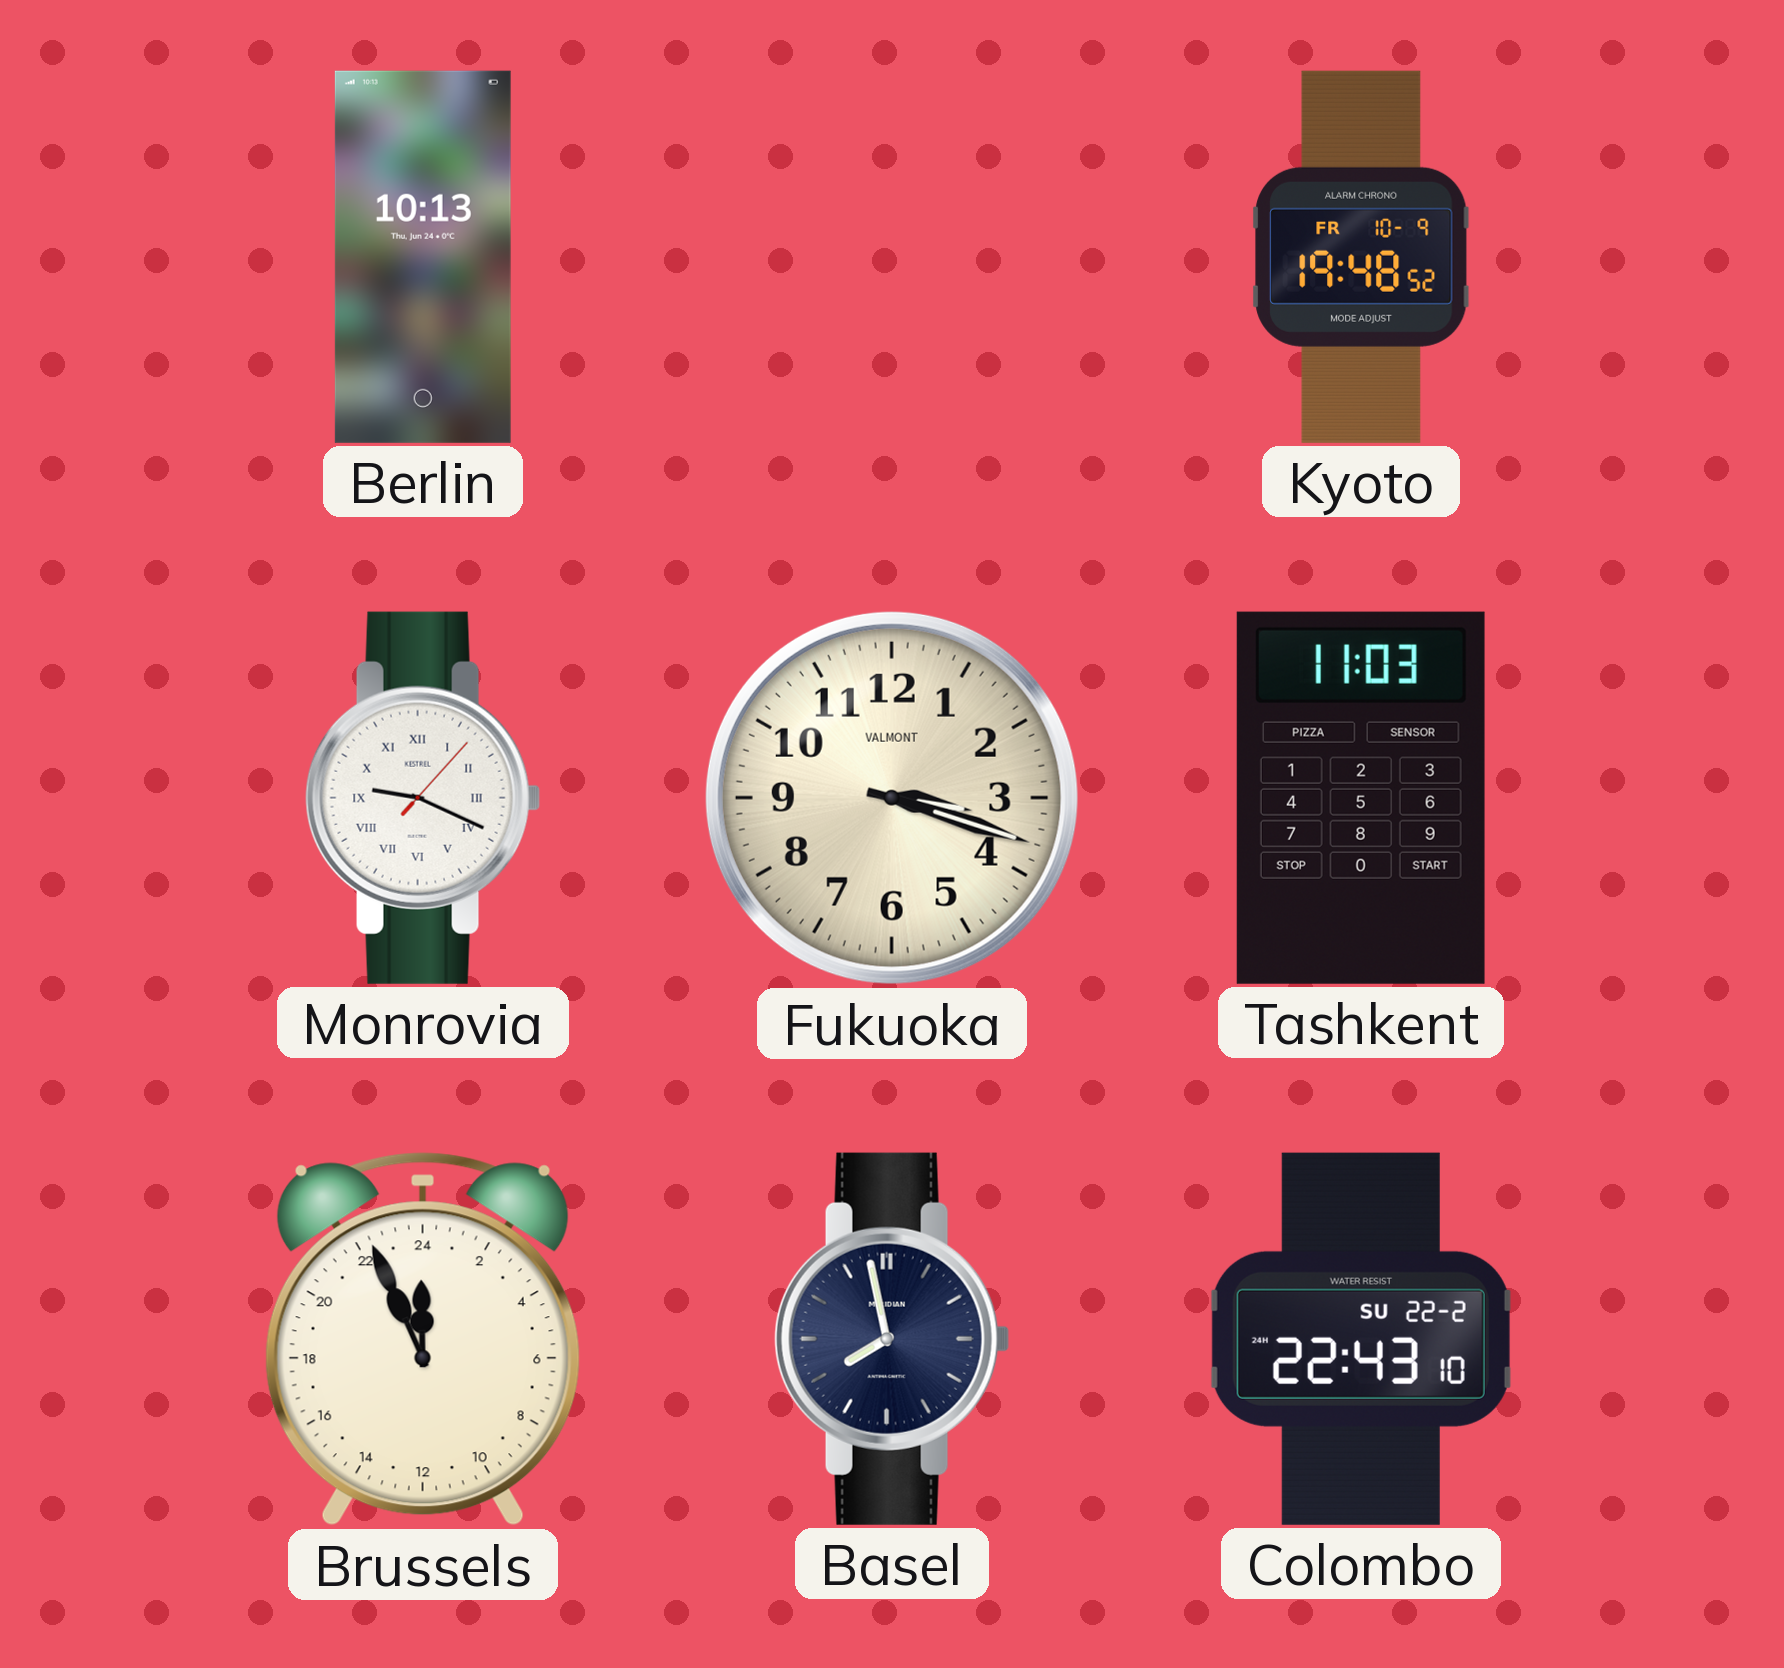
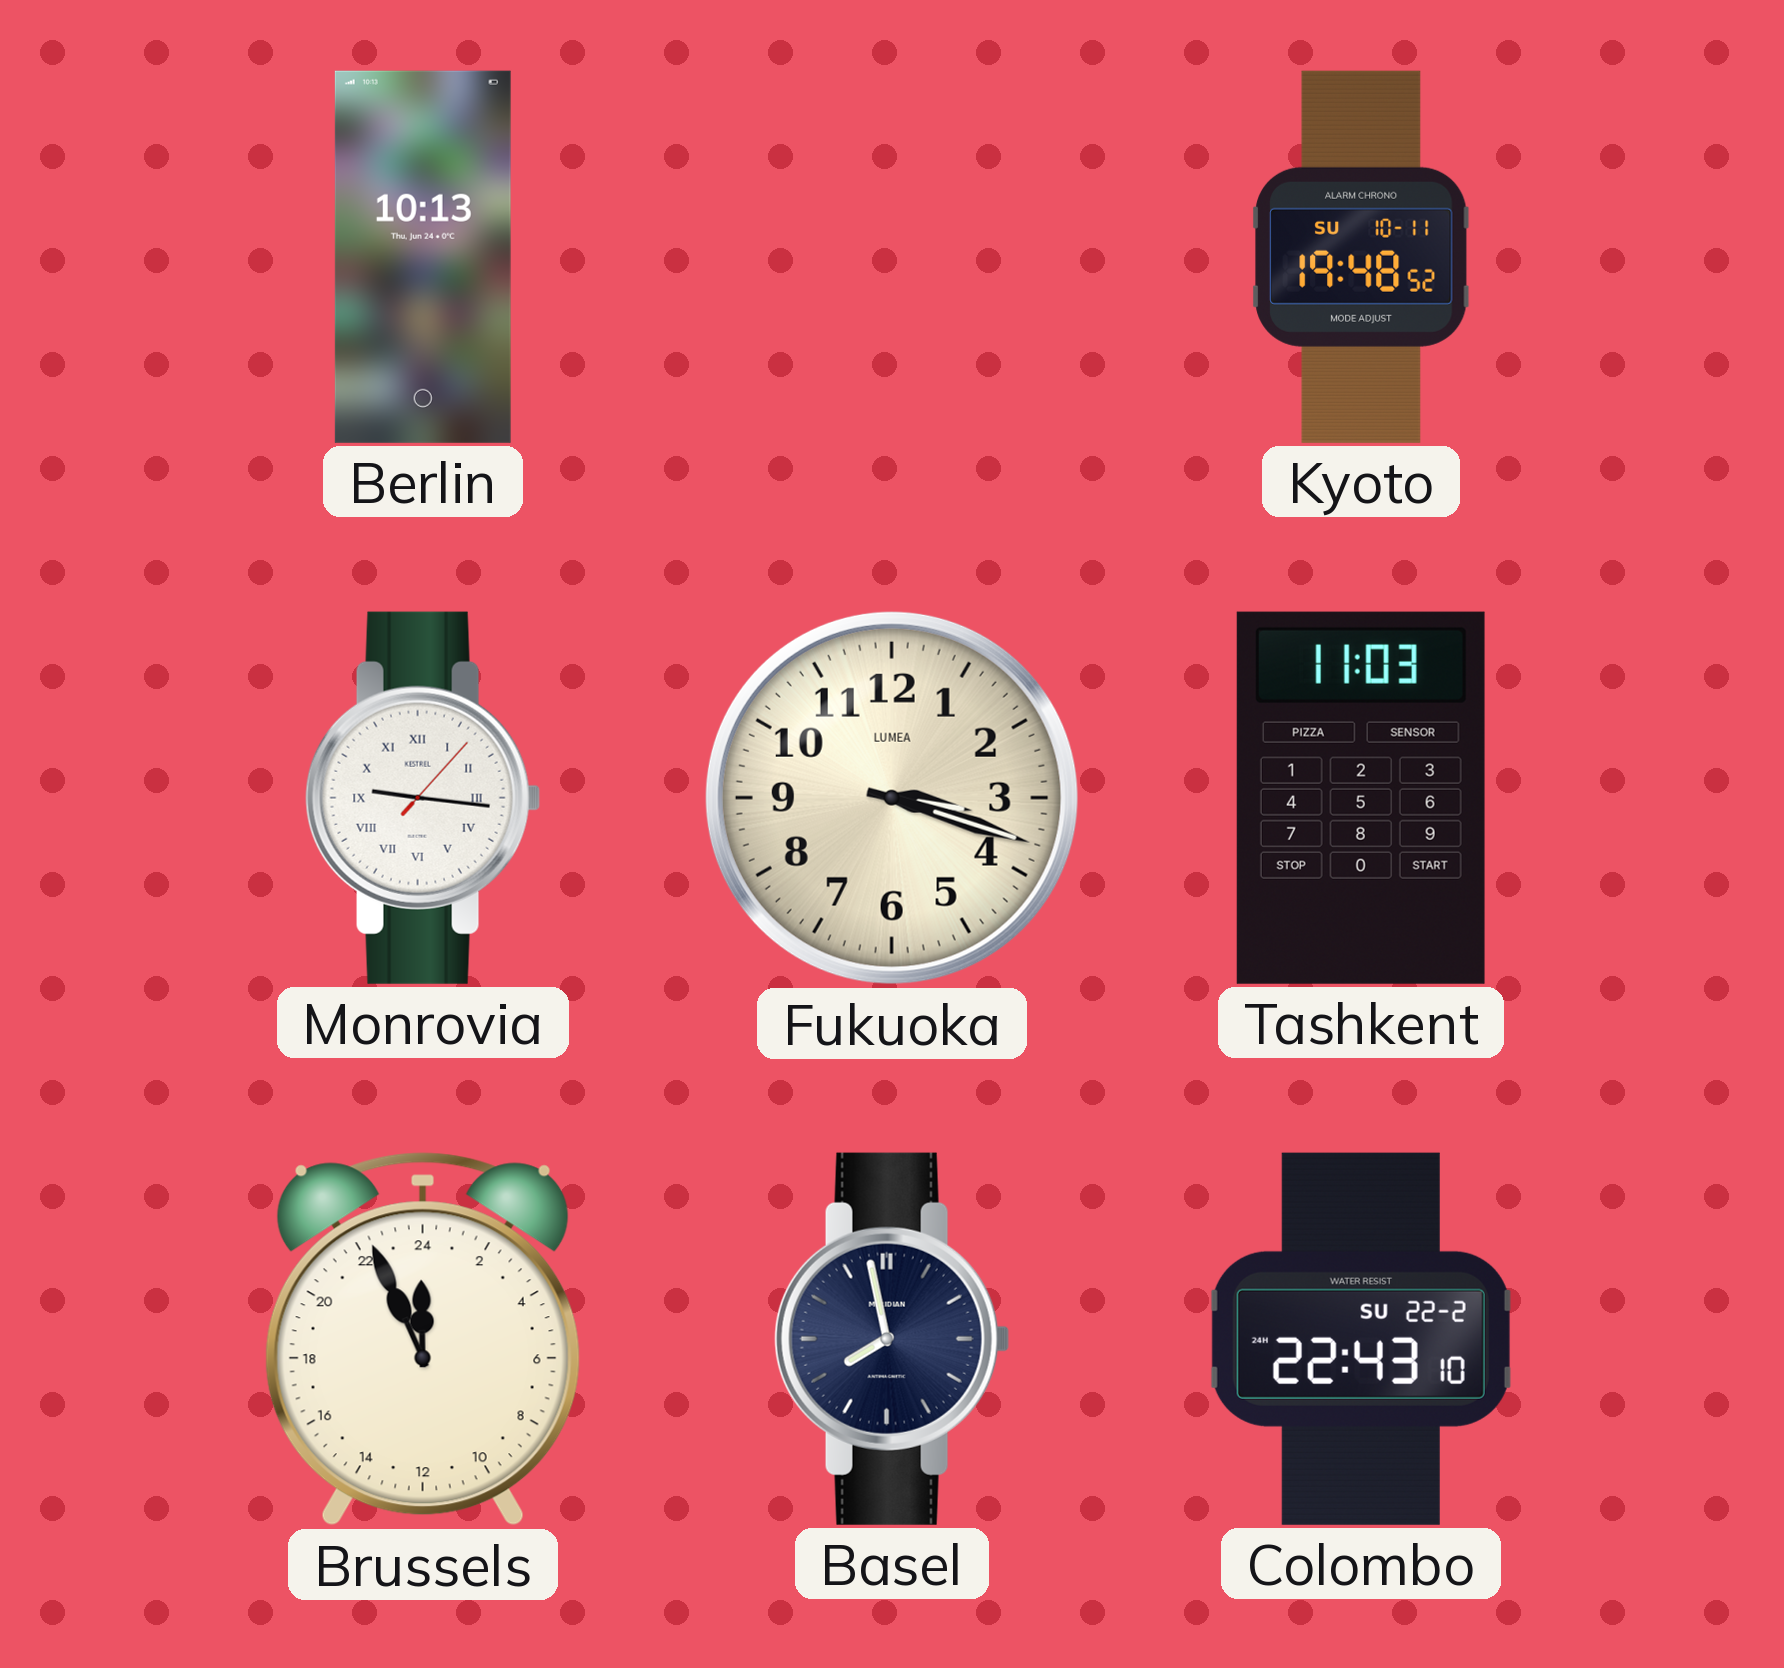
Kyoto date: FR 10-9 -> SU 10-11 (1362, 257)
Monrovia: 9:19 -> 9:16 (423, 798)
Fukuoka brand: VALMONT -> LUMEA (892, 798)
